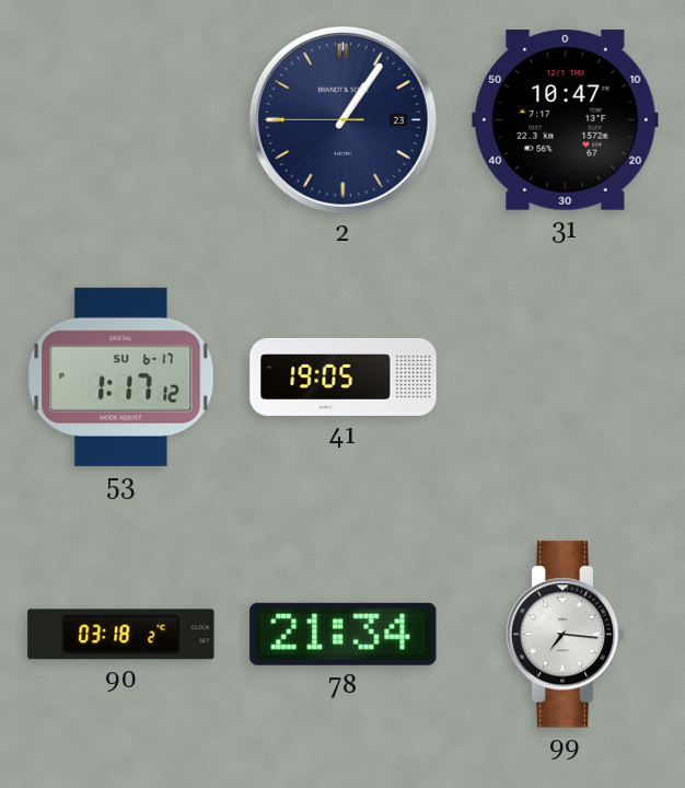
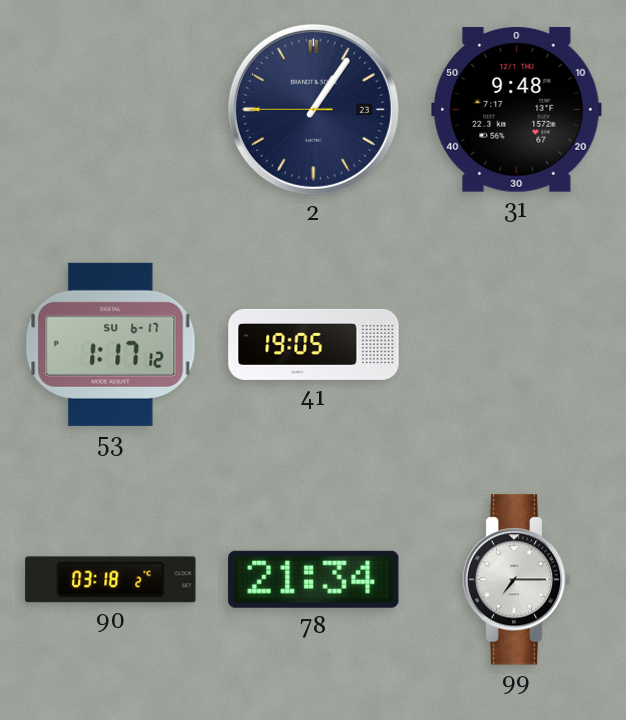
31: 10:47 -> 9:48 (517, 110)
99: 7:16 -> 7:15 (516, 580)
